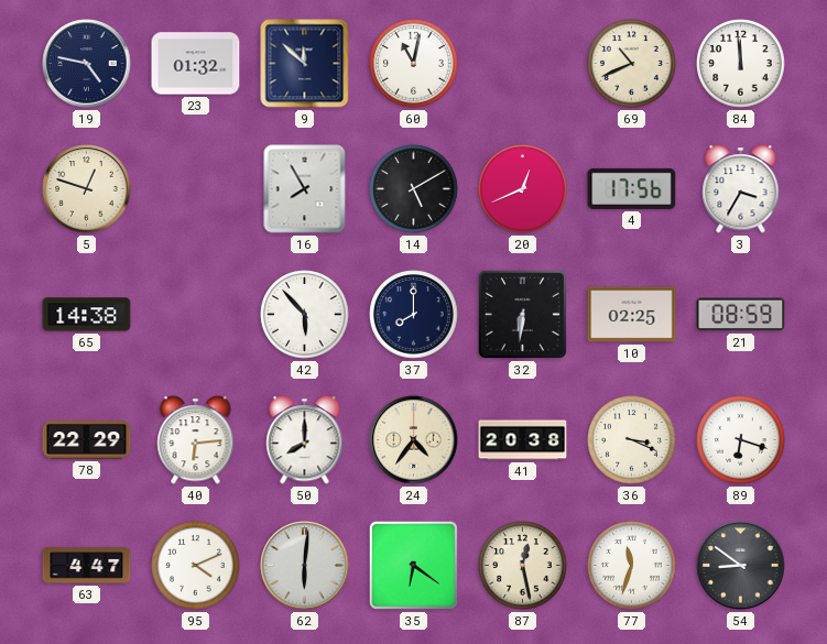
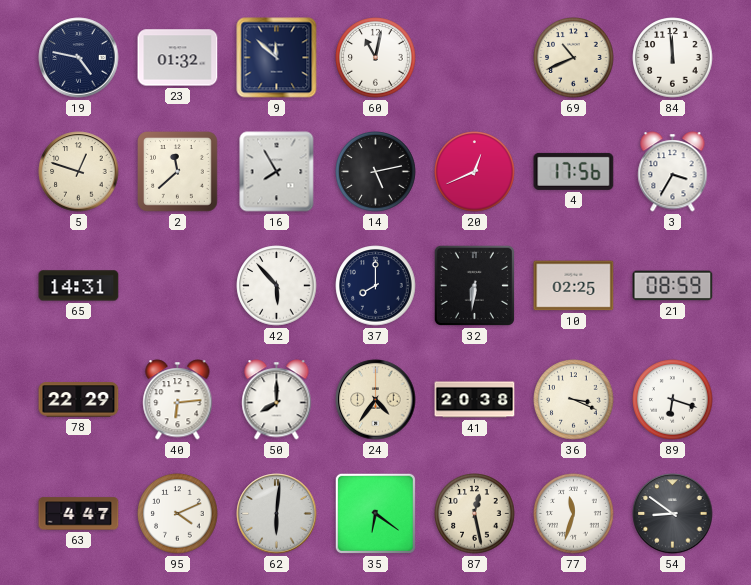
2: none -> 11:38 (178, 172)
14: 5:10 -> 5:13 (376, 172)
65: 14:38 -> 14:31 (79, 286)
